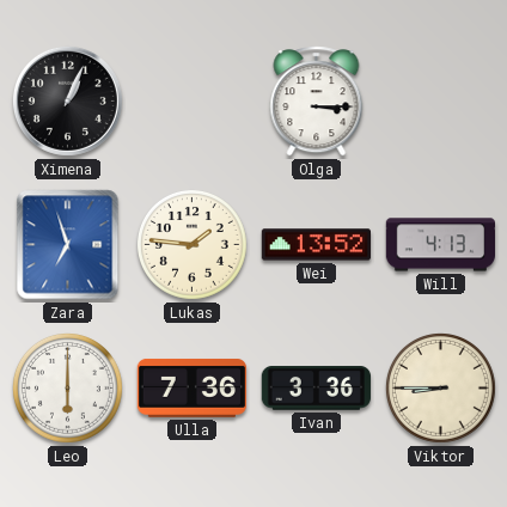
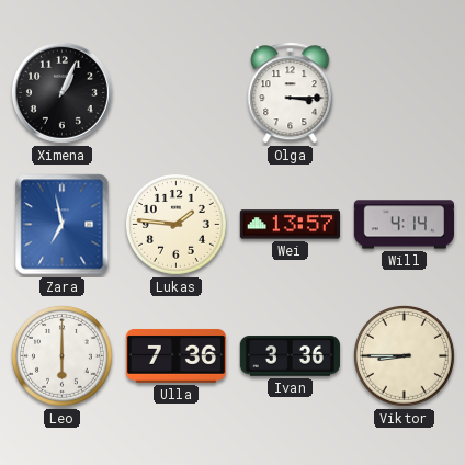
Zara: 6:57 -> 6:58 (63, 225)
Wei: 13:52 -> 13:57 (290, 225)
Will: 4:13 -> 4:14 (404, 225)
